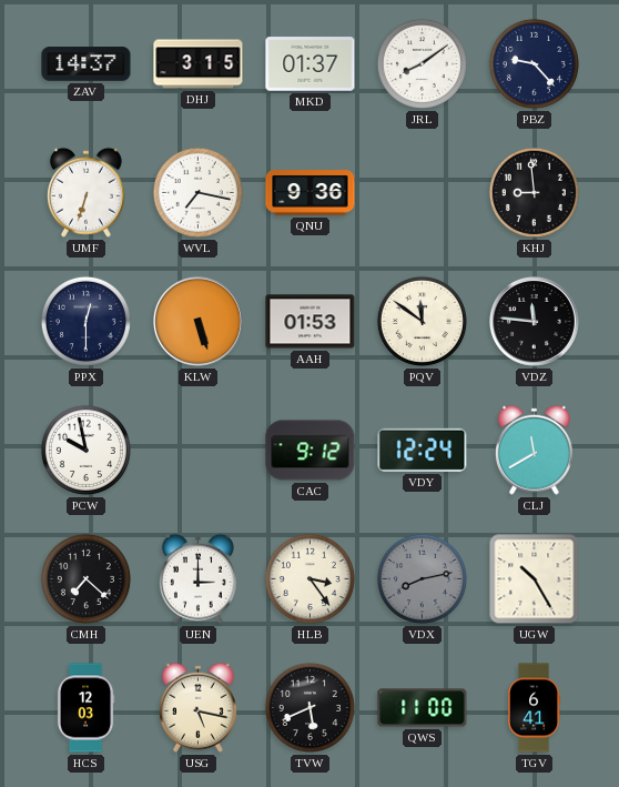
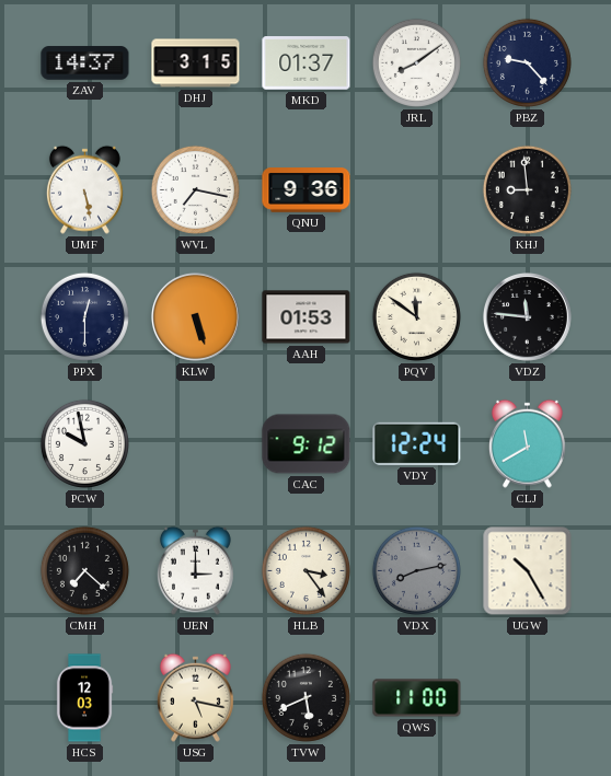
UMF: 6:33 -> 5:28 (84, 189)
TGV: 6:41 -> none (534, 708)
